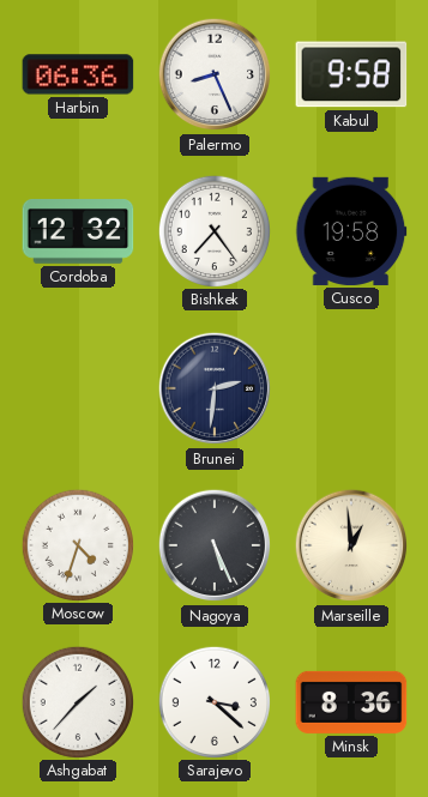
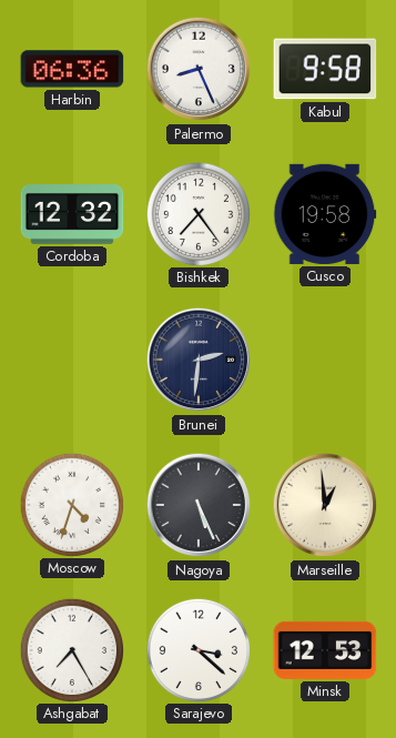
Ashgabat: 1:37 -> 7:25 (71, 649)
Minsk: 8:36 -> 12:53 (325, 650)
